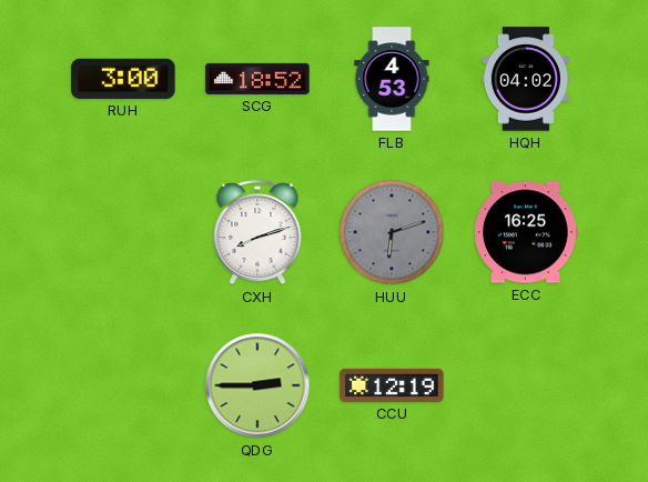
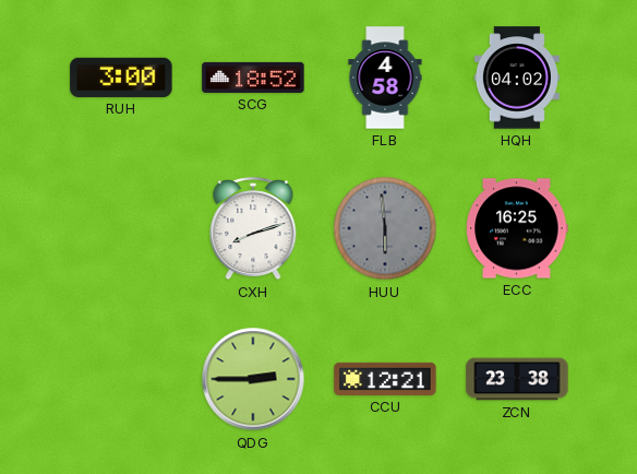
FLB: 4:53 -> 4:58 (385, 78)
HUU: 6:12 -> 5:59 (385, 228)
CCU: 12:19 -> 12:21 (385, 379)
ZCN: none -> 23:38 (517, 379)
